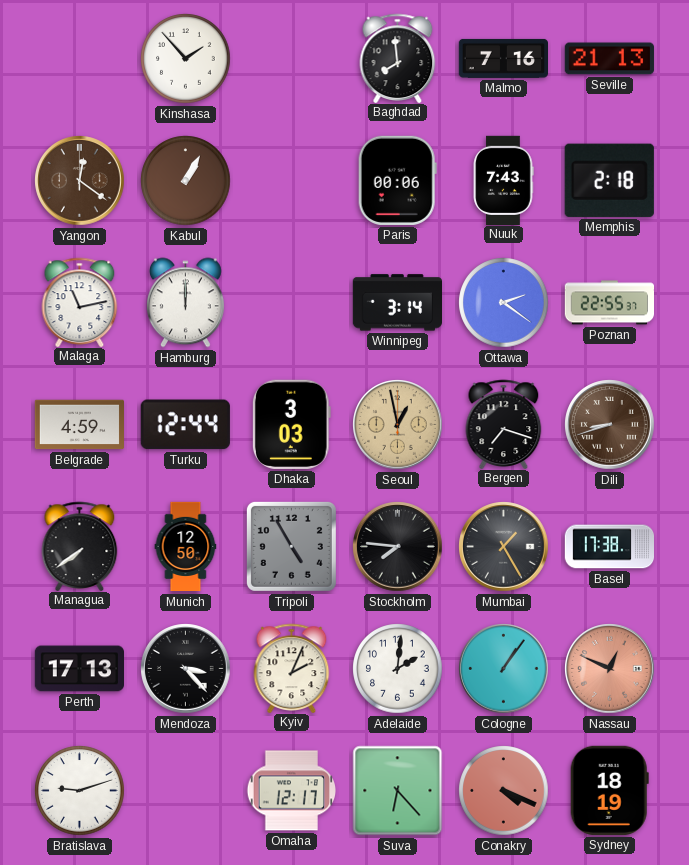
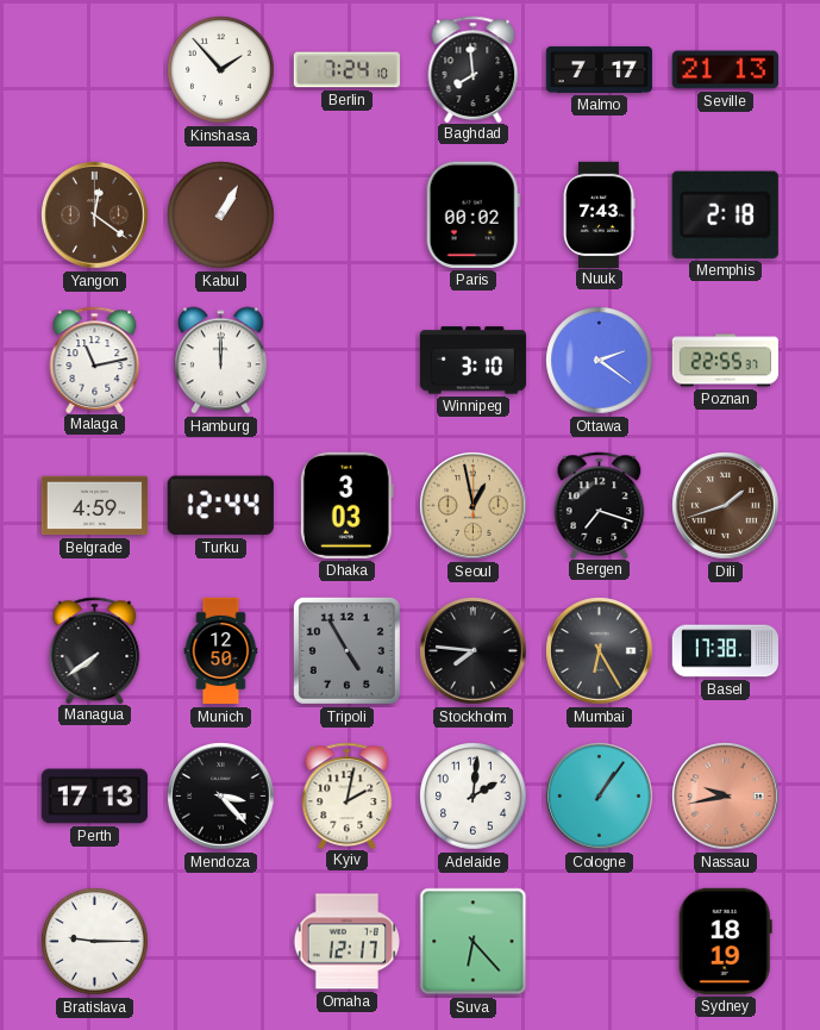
Berlin: none -> 7:24 (346, 70)
Malmo: 7:16 -> 7:17 (599, 69)
Paris: 00:06 -> 00:02 (472, 214)
Winnipeg: 3:14 -> 3:10 (472, 361)
Dili: 8:42 -> 1:42 (726, 506)
Mumbai: 1:25 -> 6:25 (600, 651)
Kyiv: 2:04 -> 2:02 (348, 795)
Nassau: 12:49 -> 9:43 (726, 797)
Bratislava: 9:12 -> 9:15 (95, 942)
Conakry: 4:19 -> none (504, 791)
